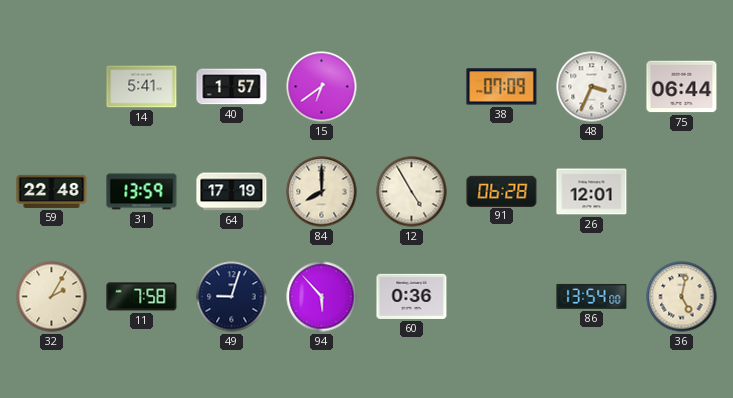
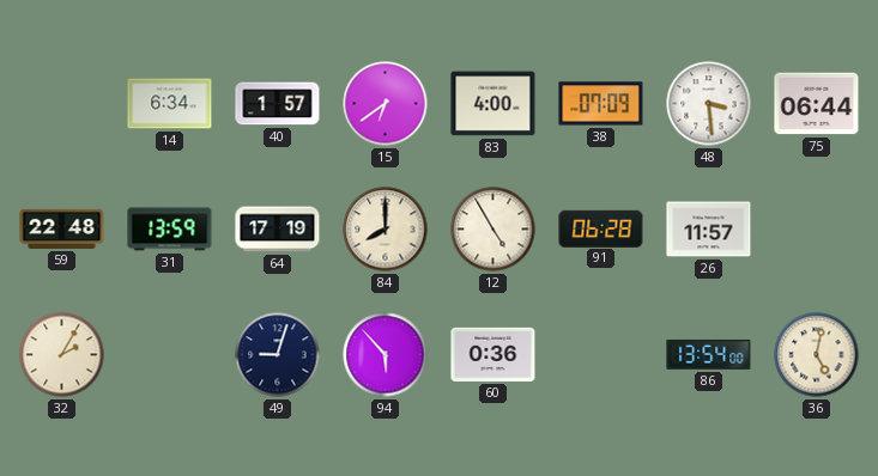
14: 5:41 -> 6:34 (170, 104)
83: none -> 4:00 (494, 104)
48: 3:34 -> 3:29 (709, 104)
26: 12:01 -> 11:57 (709, 230)
11: 7:58 -> none (142, 297)
